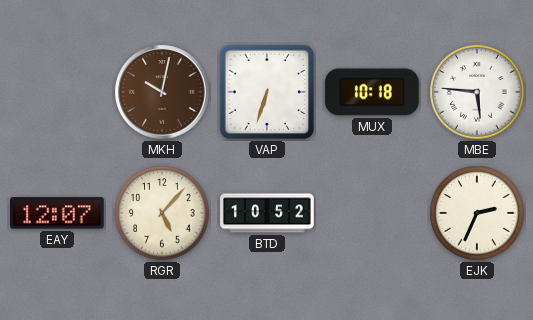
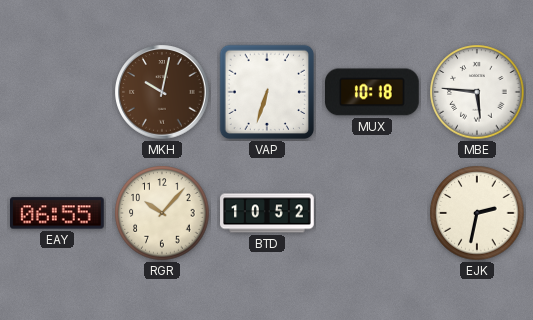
EAY: 12:07 -> 06:55 (58, 213)
RGR: 5:07 -> 10:07 (162, 213)
EJK: 2:34 -> 2:32 (477, 213)
